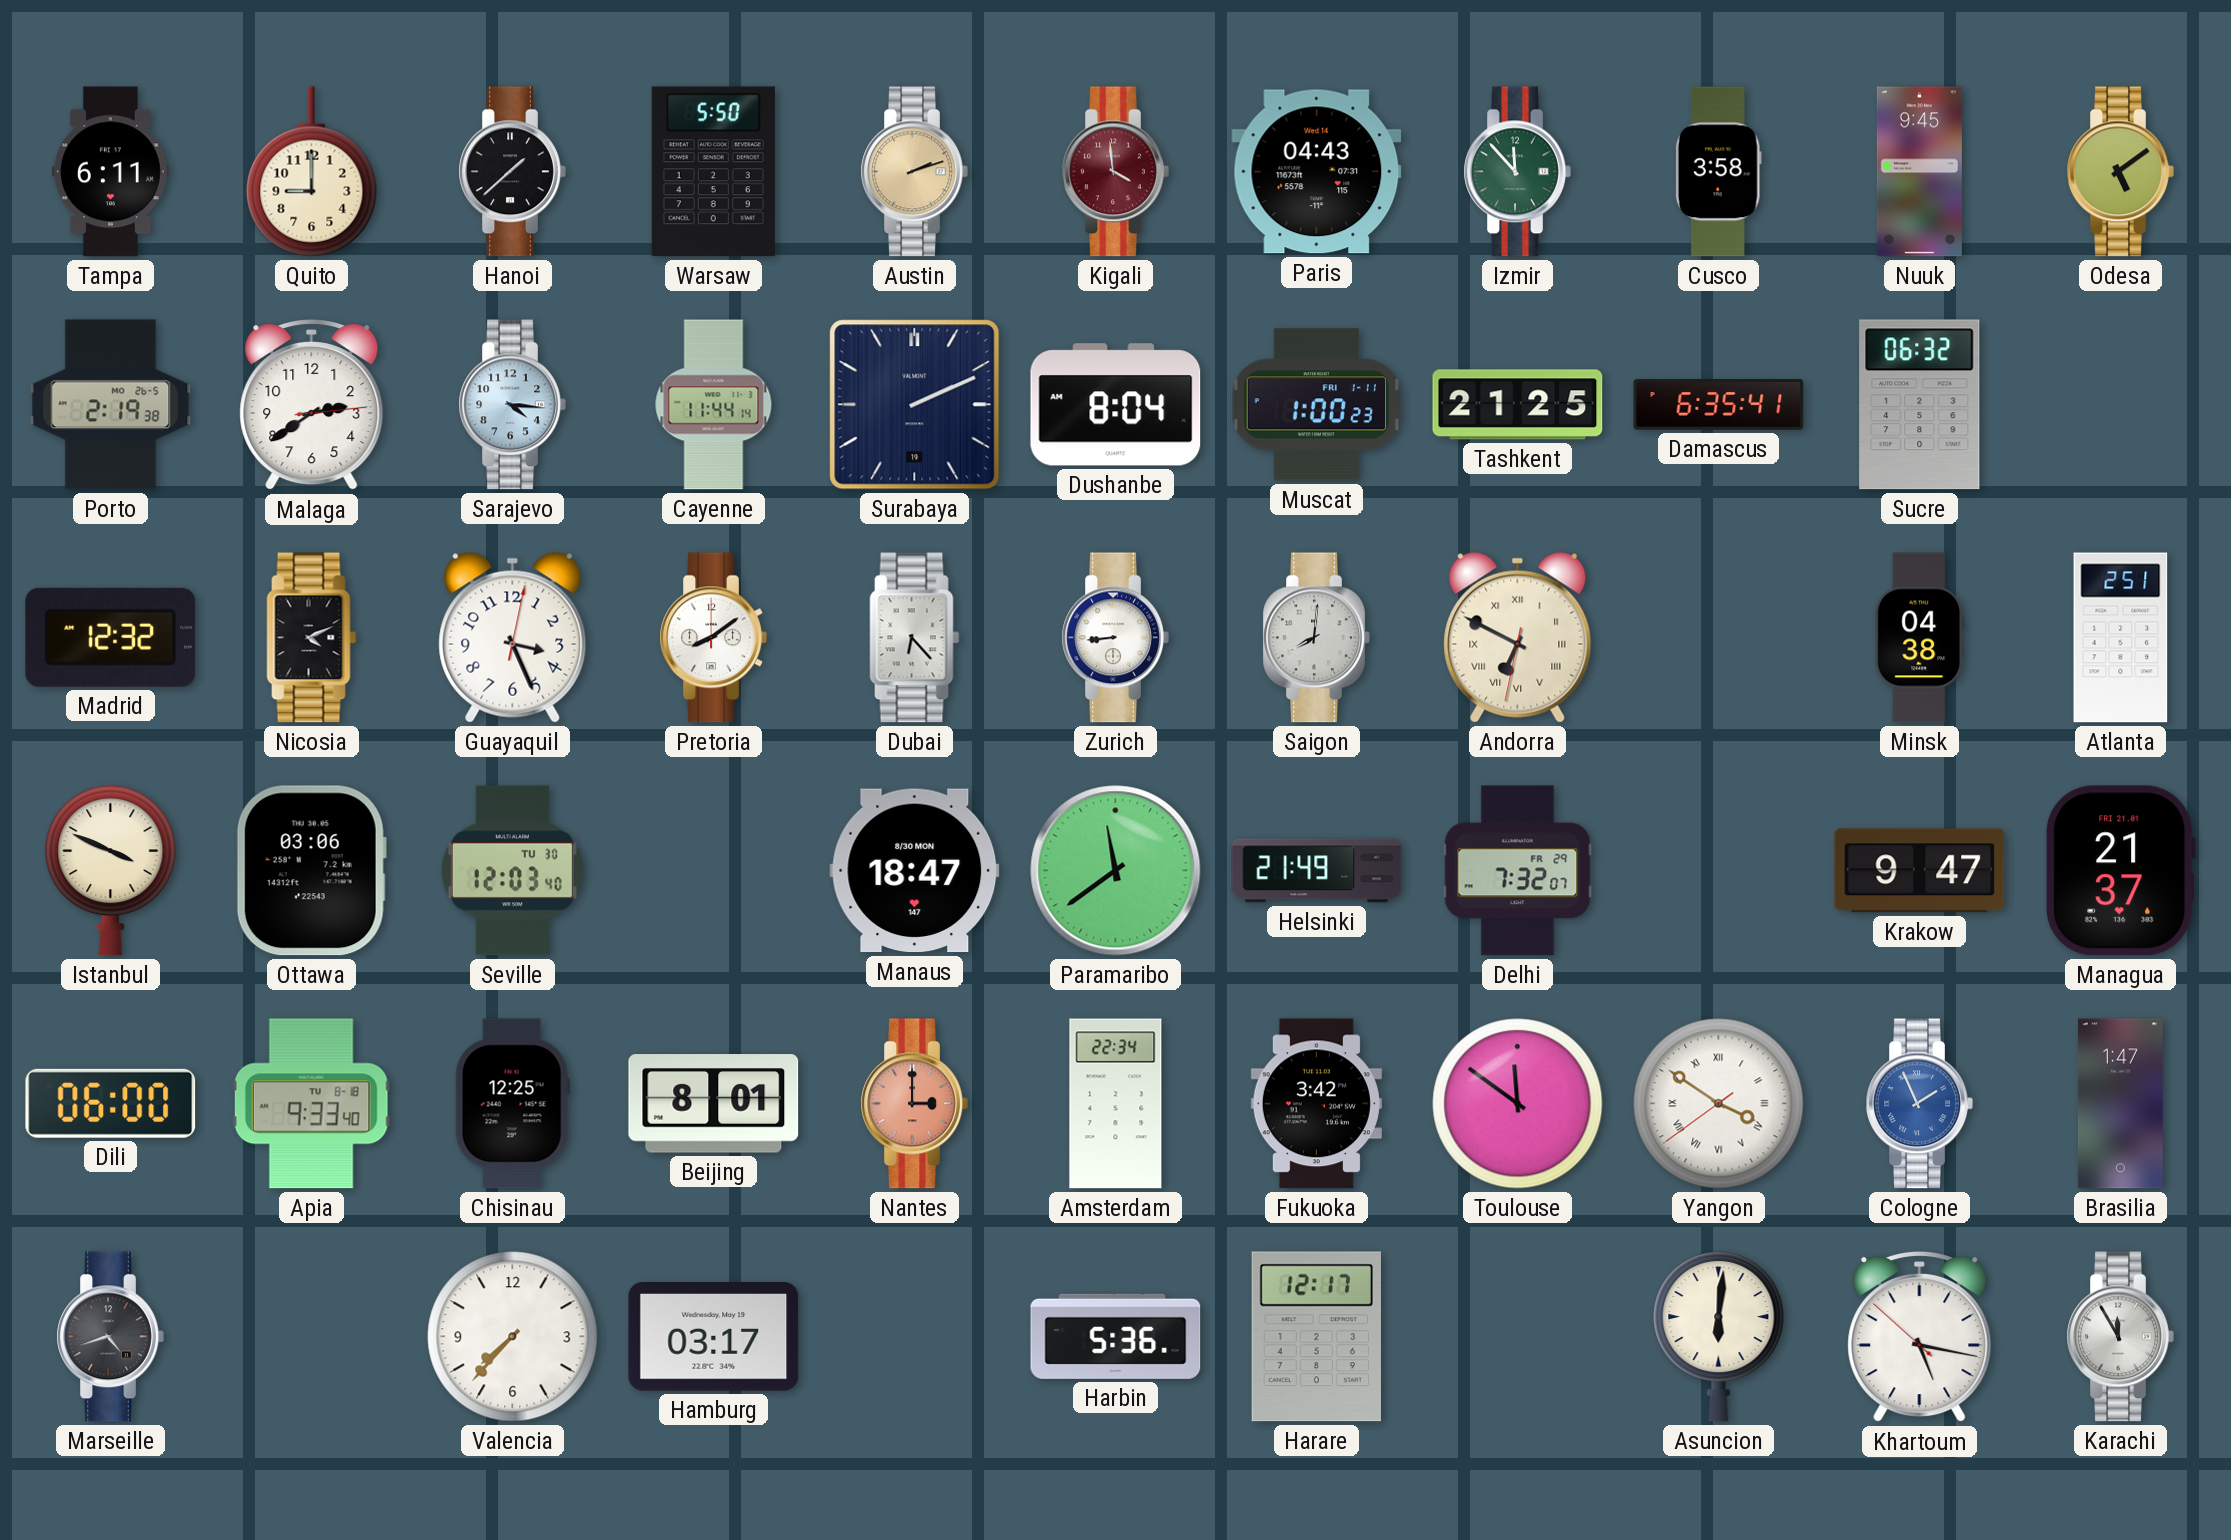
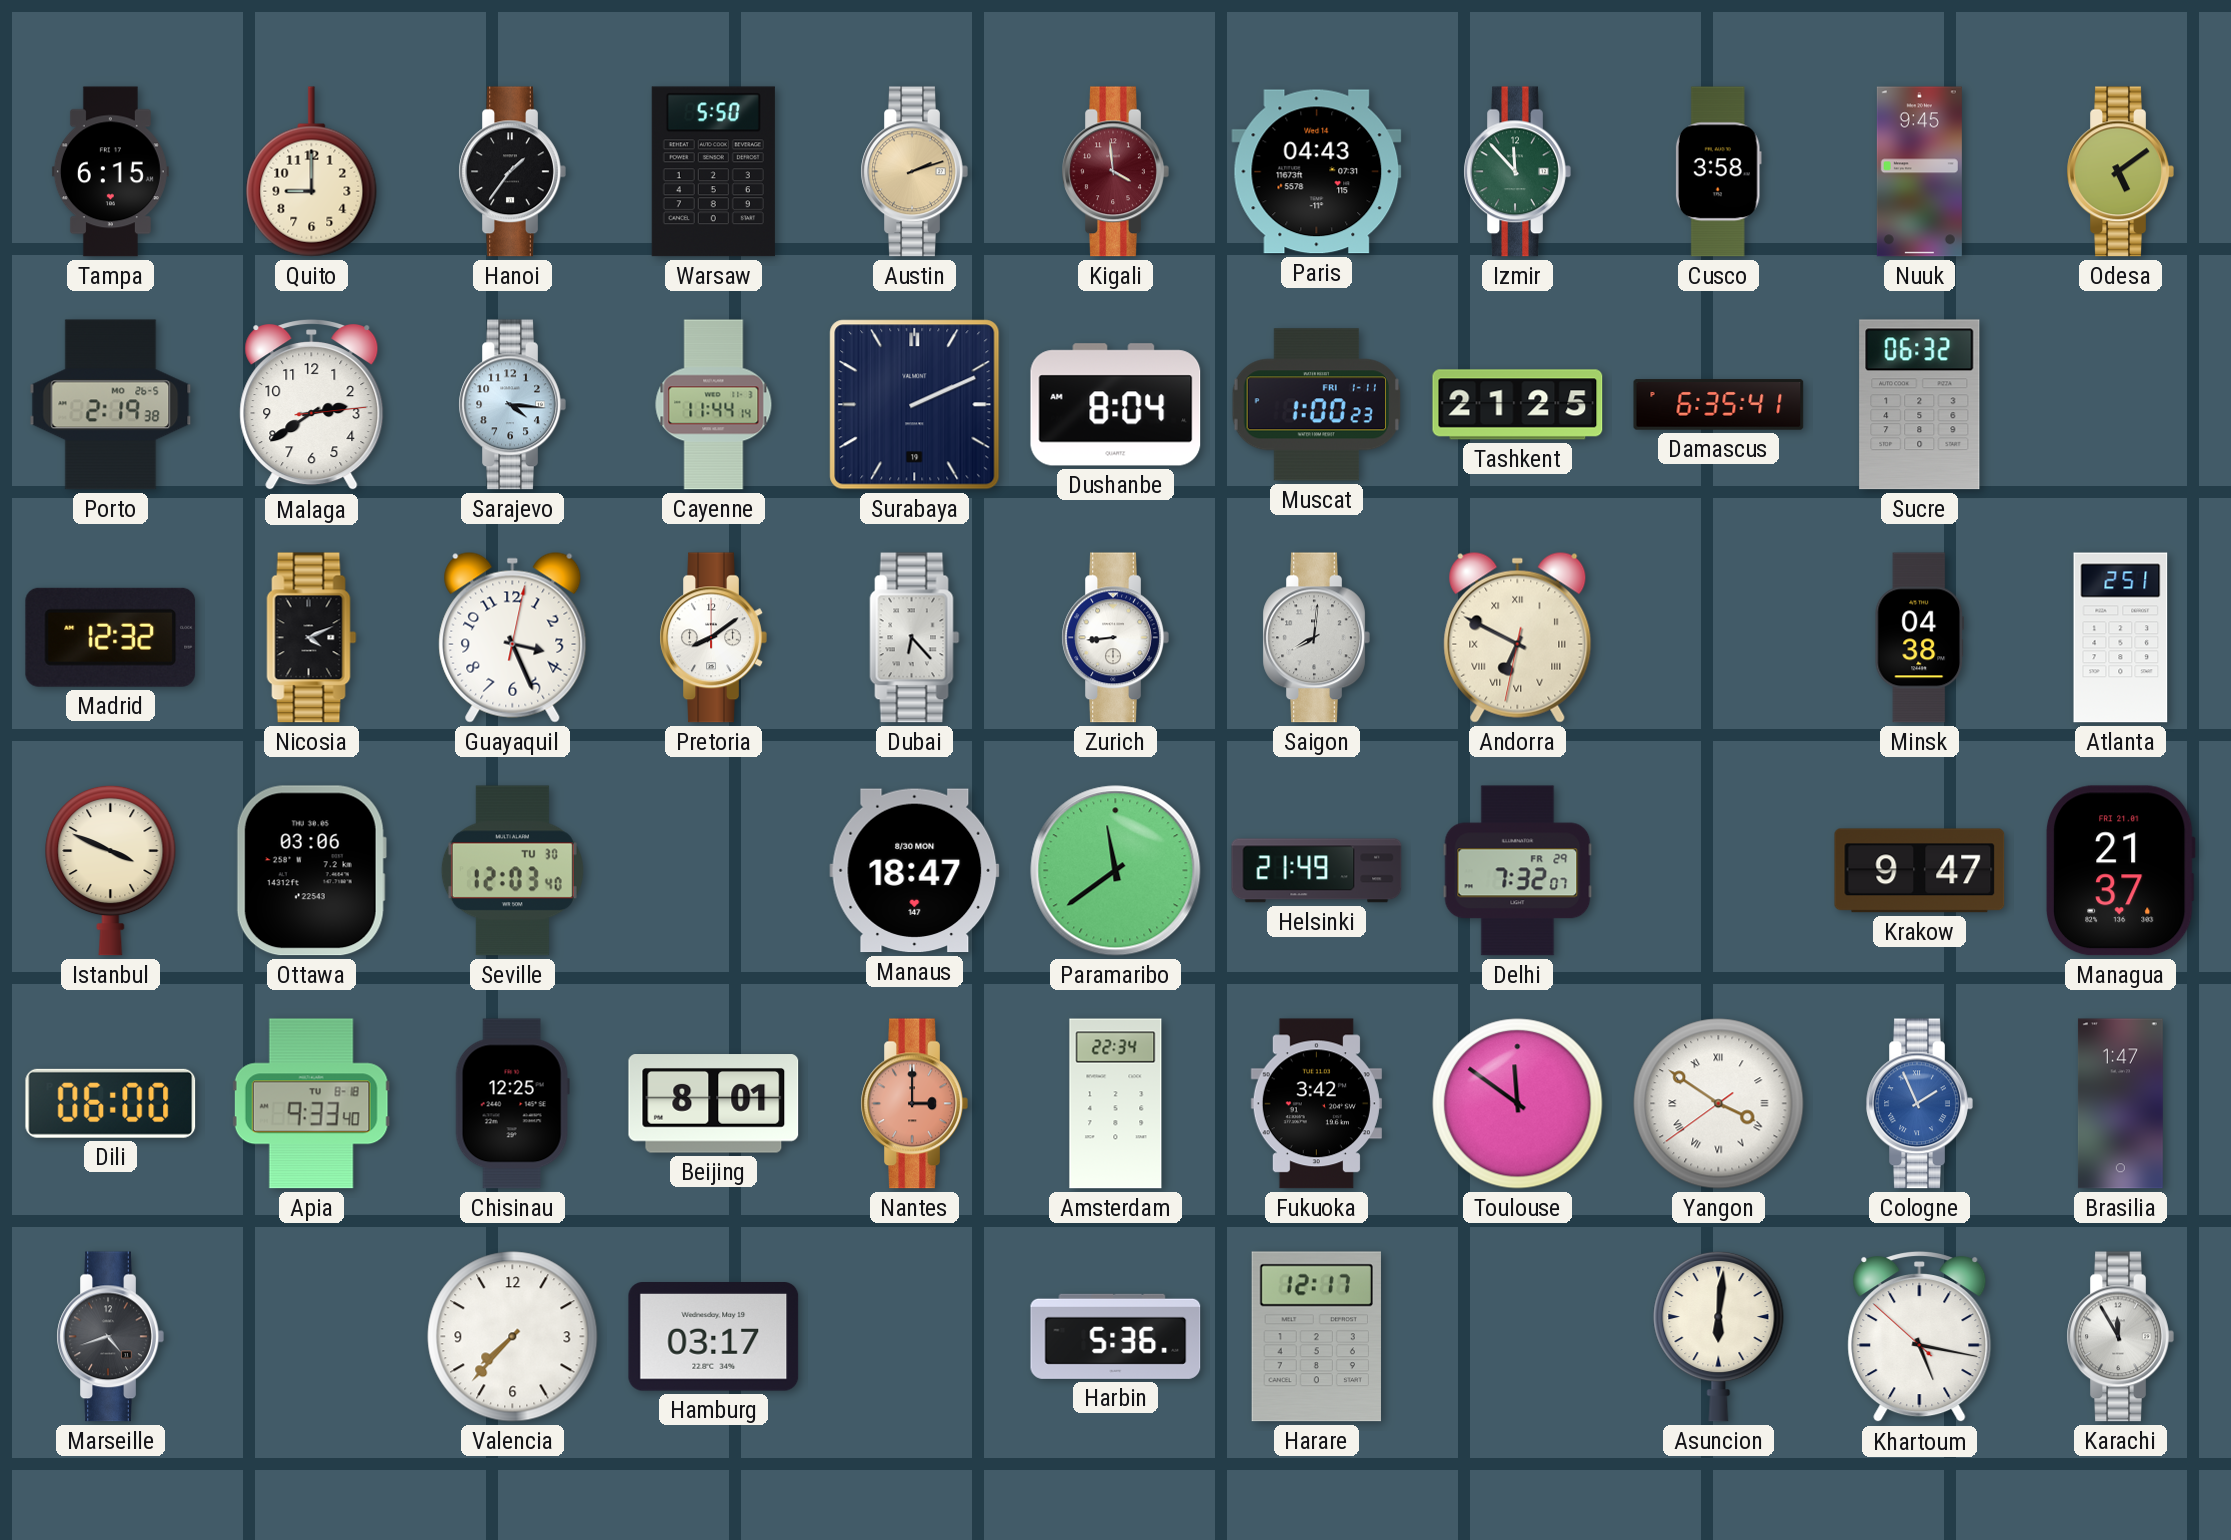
Tampa: 6:11 -> 6:15 (110, 172)
Hanoi: 1:38 -> 1:36 (512, 172)
